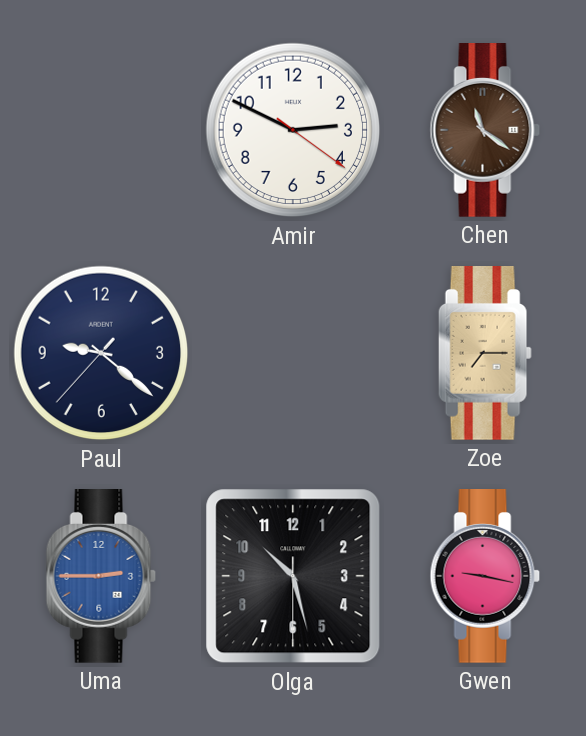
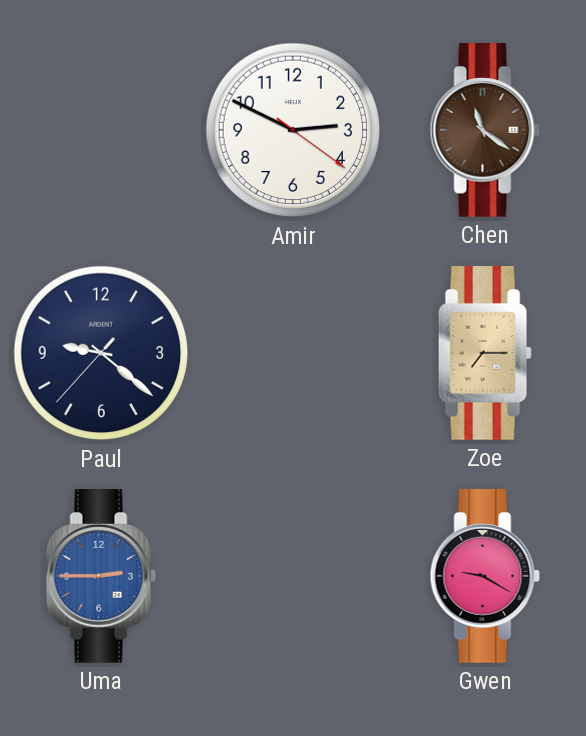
Olga: 10:27 -> none (293, 576)
Gwen: 9:17 -> 9:20 (485, 577)
